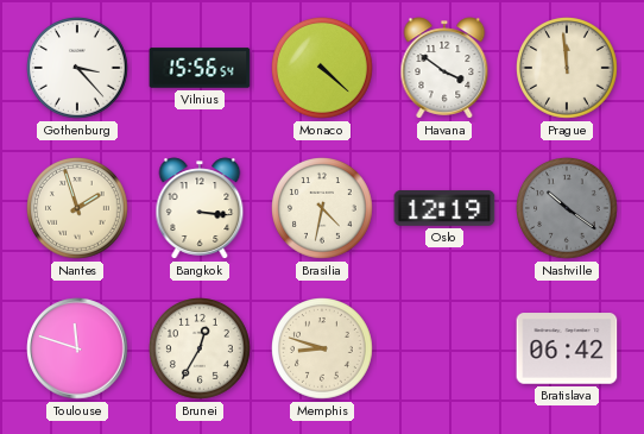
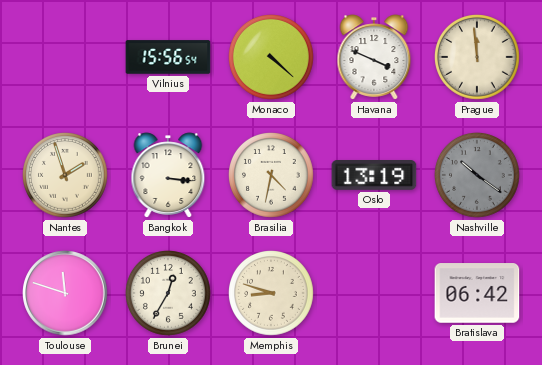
Gothenburg: 3:23 -> none (78, 69)
Havana: 3:51 -> 3:49 (374, 57)
Oslo: 12:19 -> 13:19 (374, 176)
